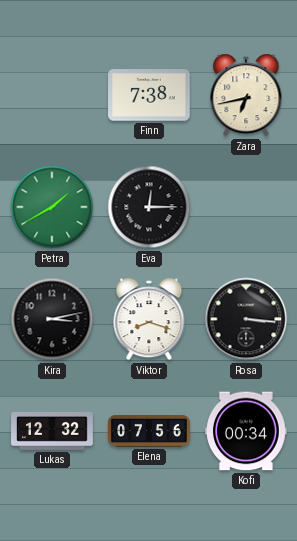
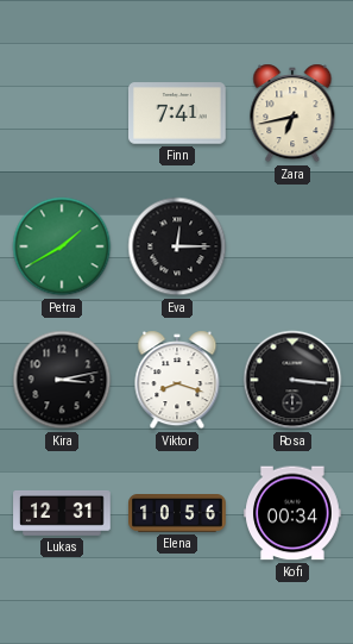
Finn: 7:38 -> 7:41 (178, 113)
Lukas: 12:32 -> 12:31 (62, 513)
Elena: 07:56 -> 10:56 (177, 513)
